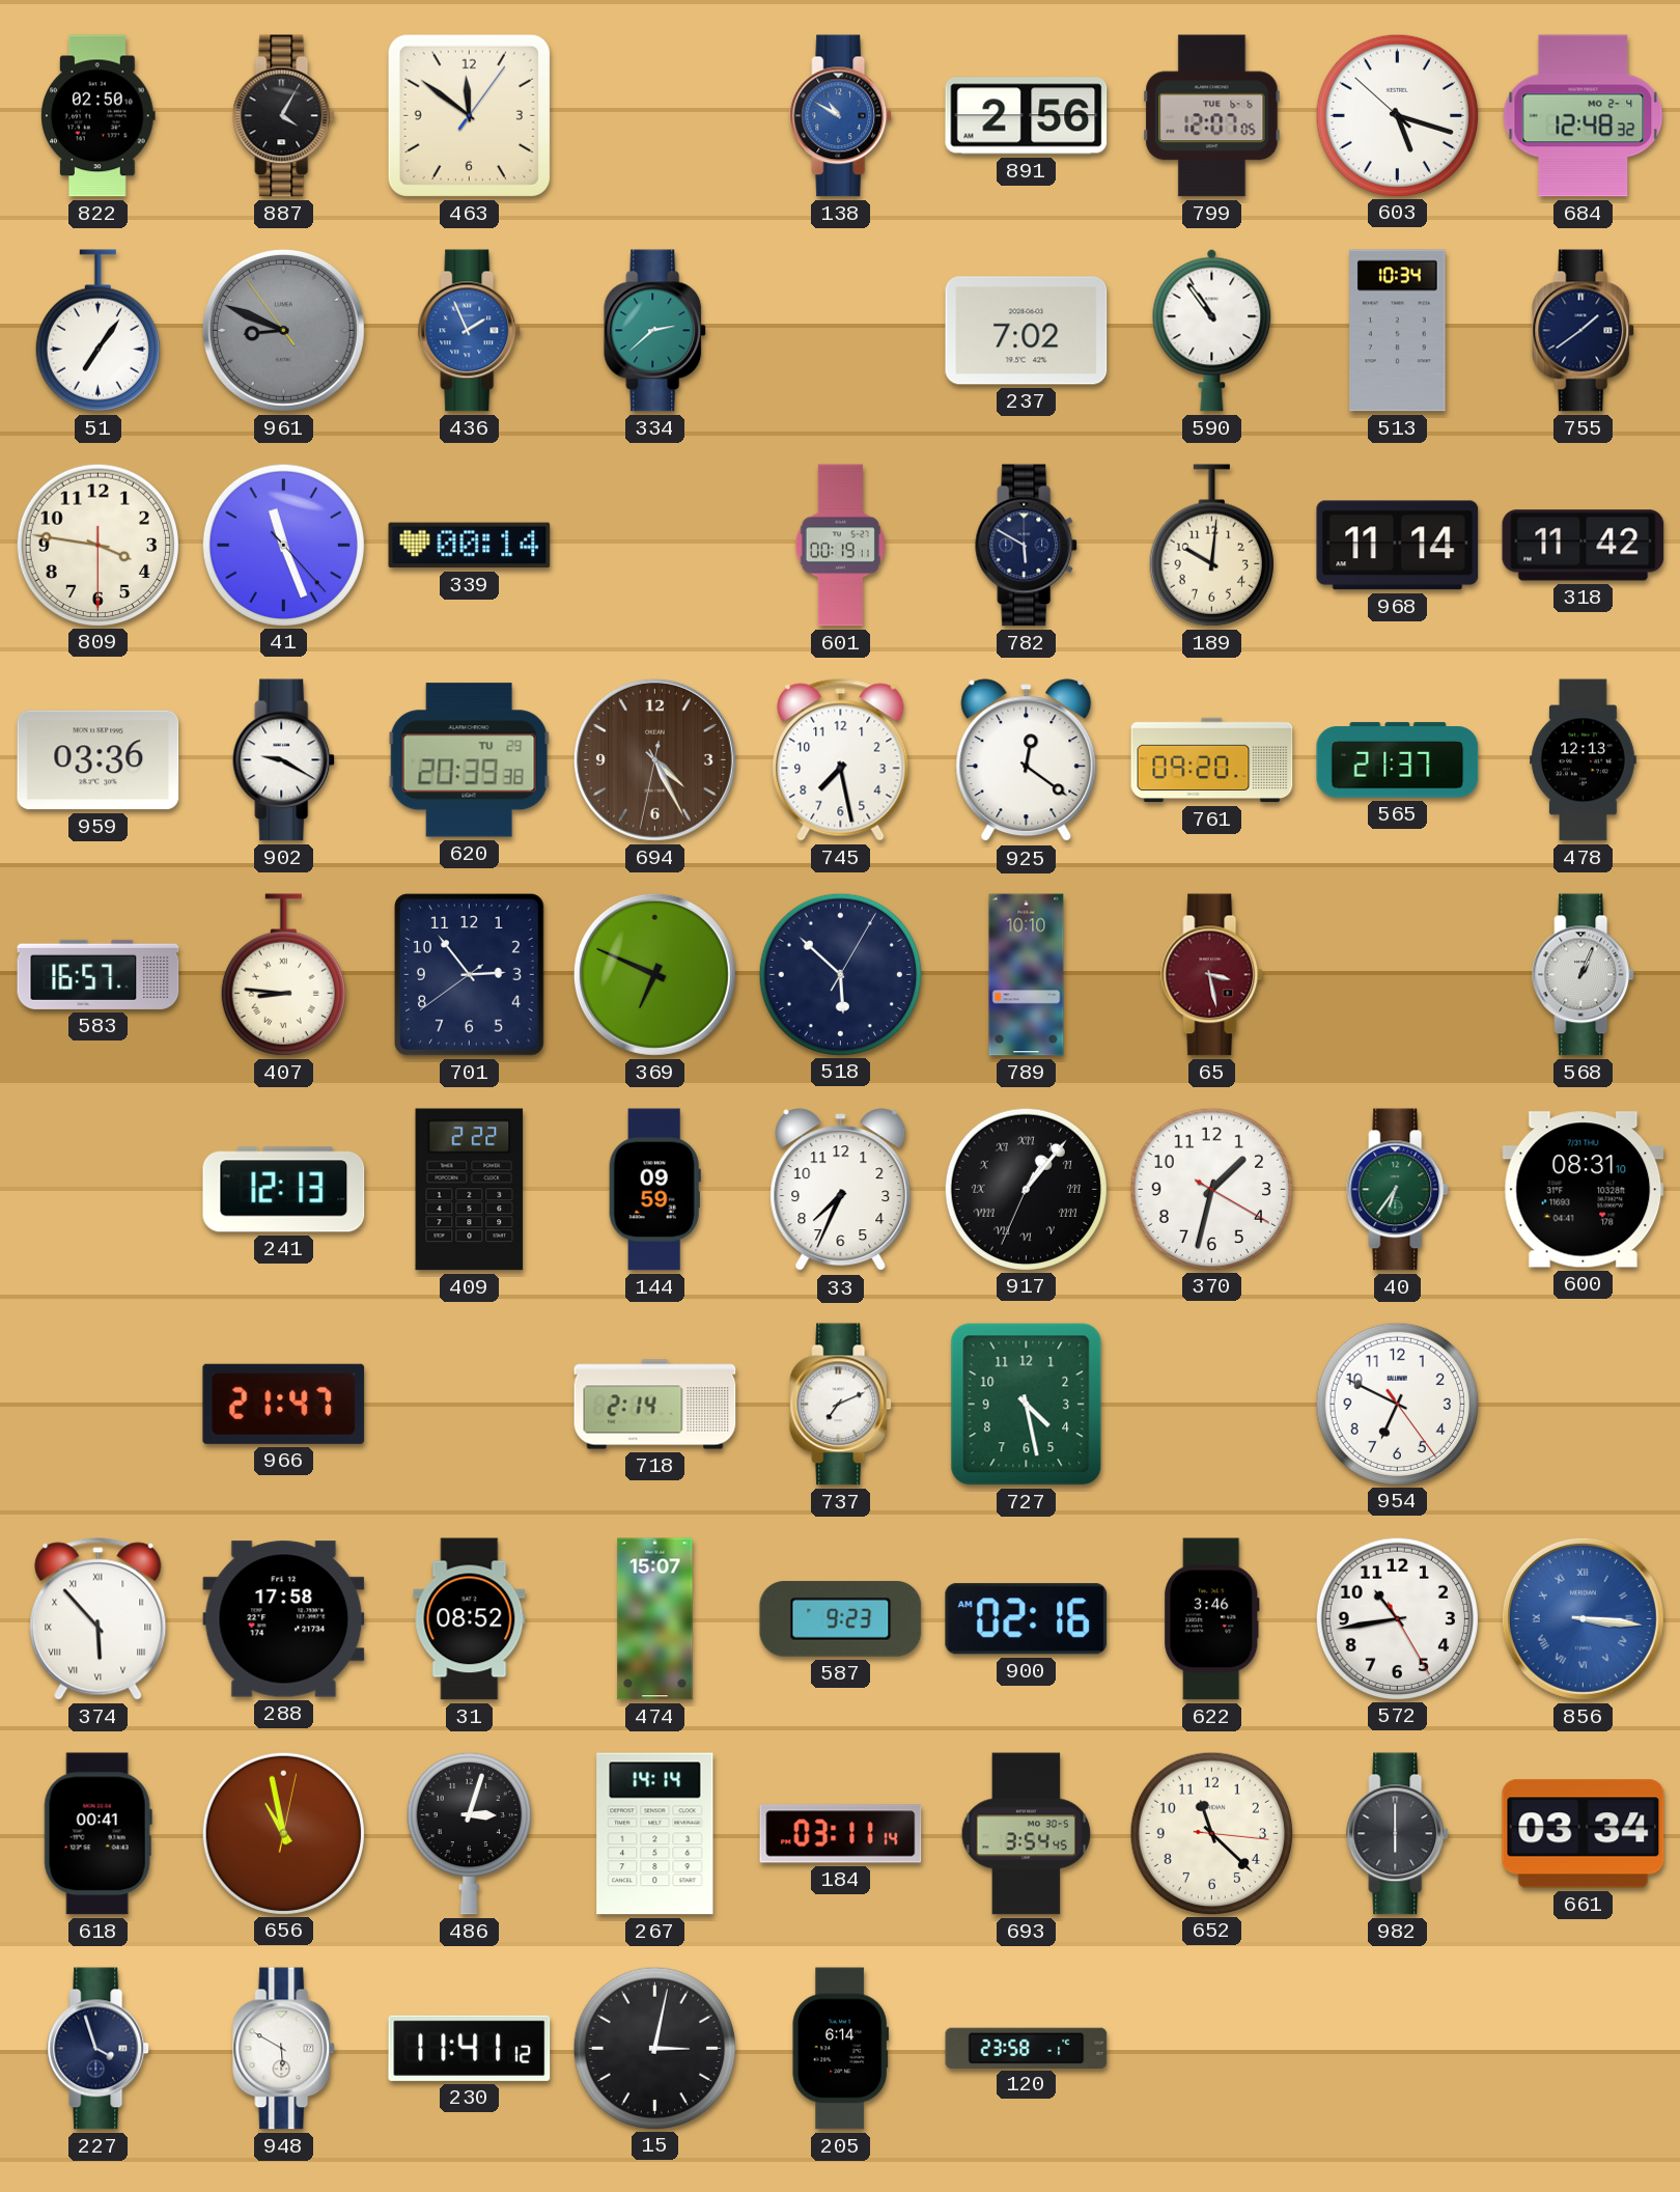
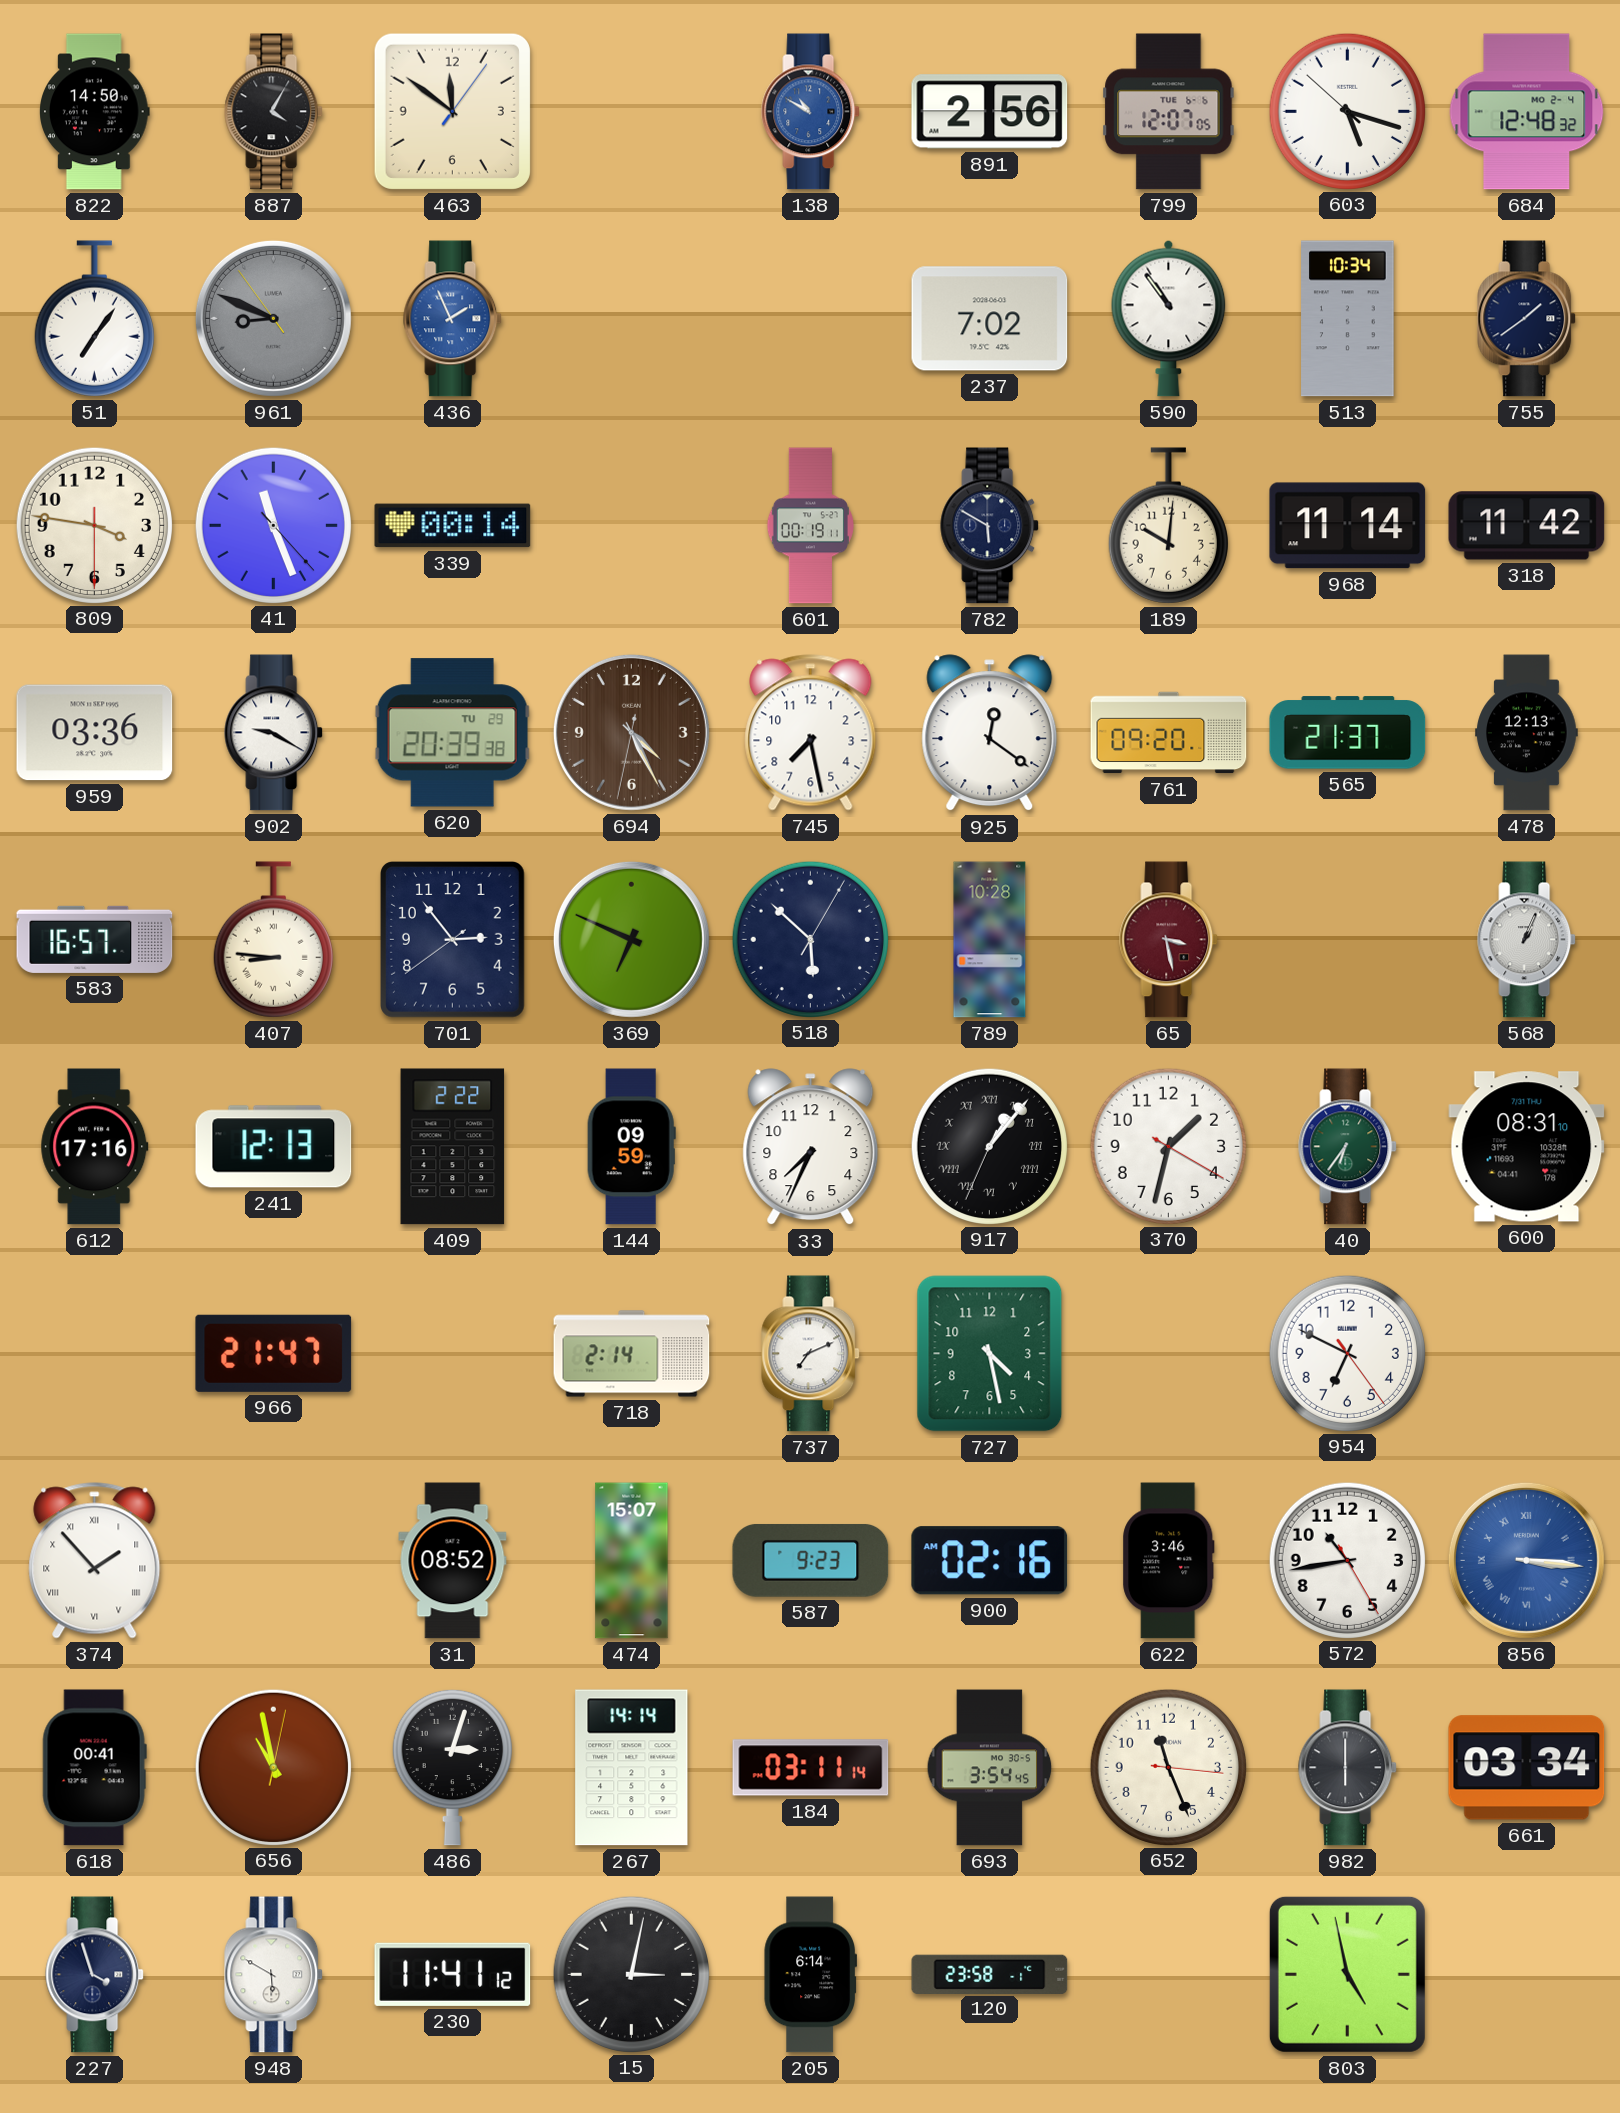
822: 02:50 -> 14:50 (95, 112)
334: 2:38 -> none (655, 331)
789: 10:10 -> 10:28 (990, 940)
612: none -> 17:16 (95, 1147)
374: 5:53 -> 1:53 (95, 1561)
288: 17:58 -> none (284, 1619)
652: 11:22 -> 11:26 (1168, 1767)
803: none -> 4:58 (1347, 1974)
